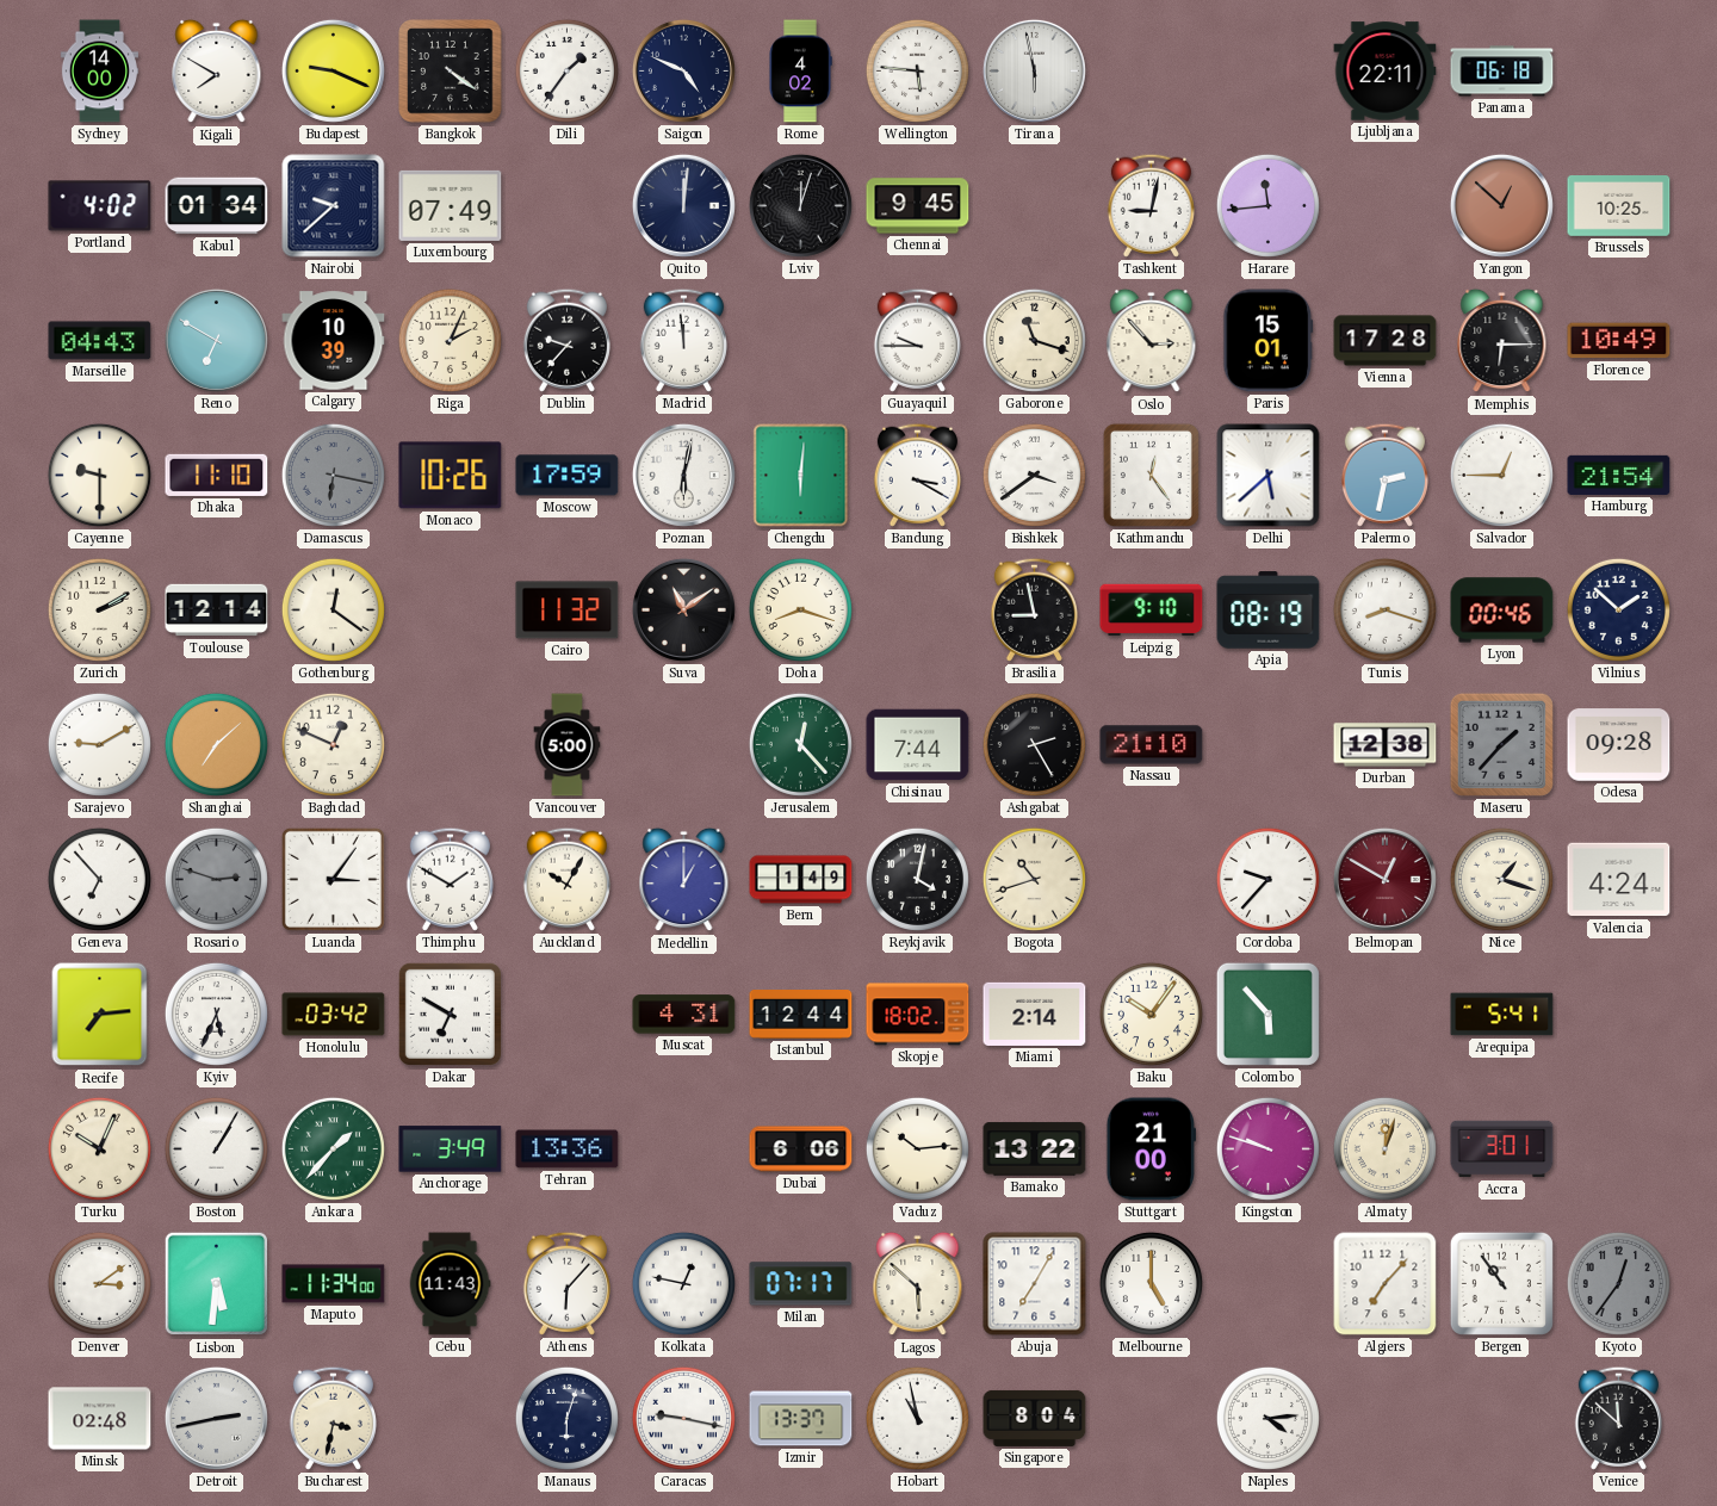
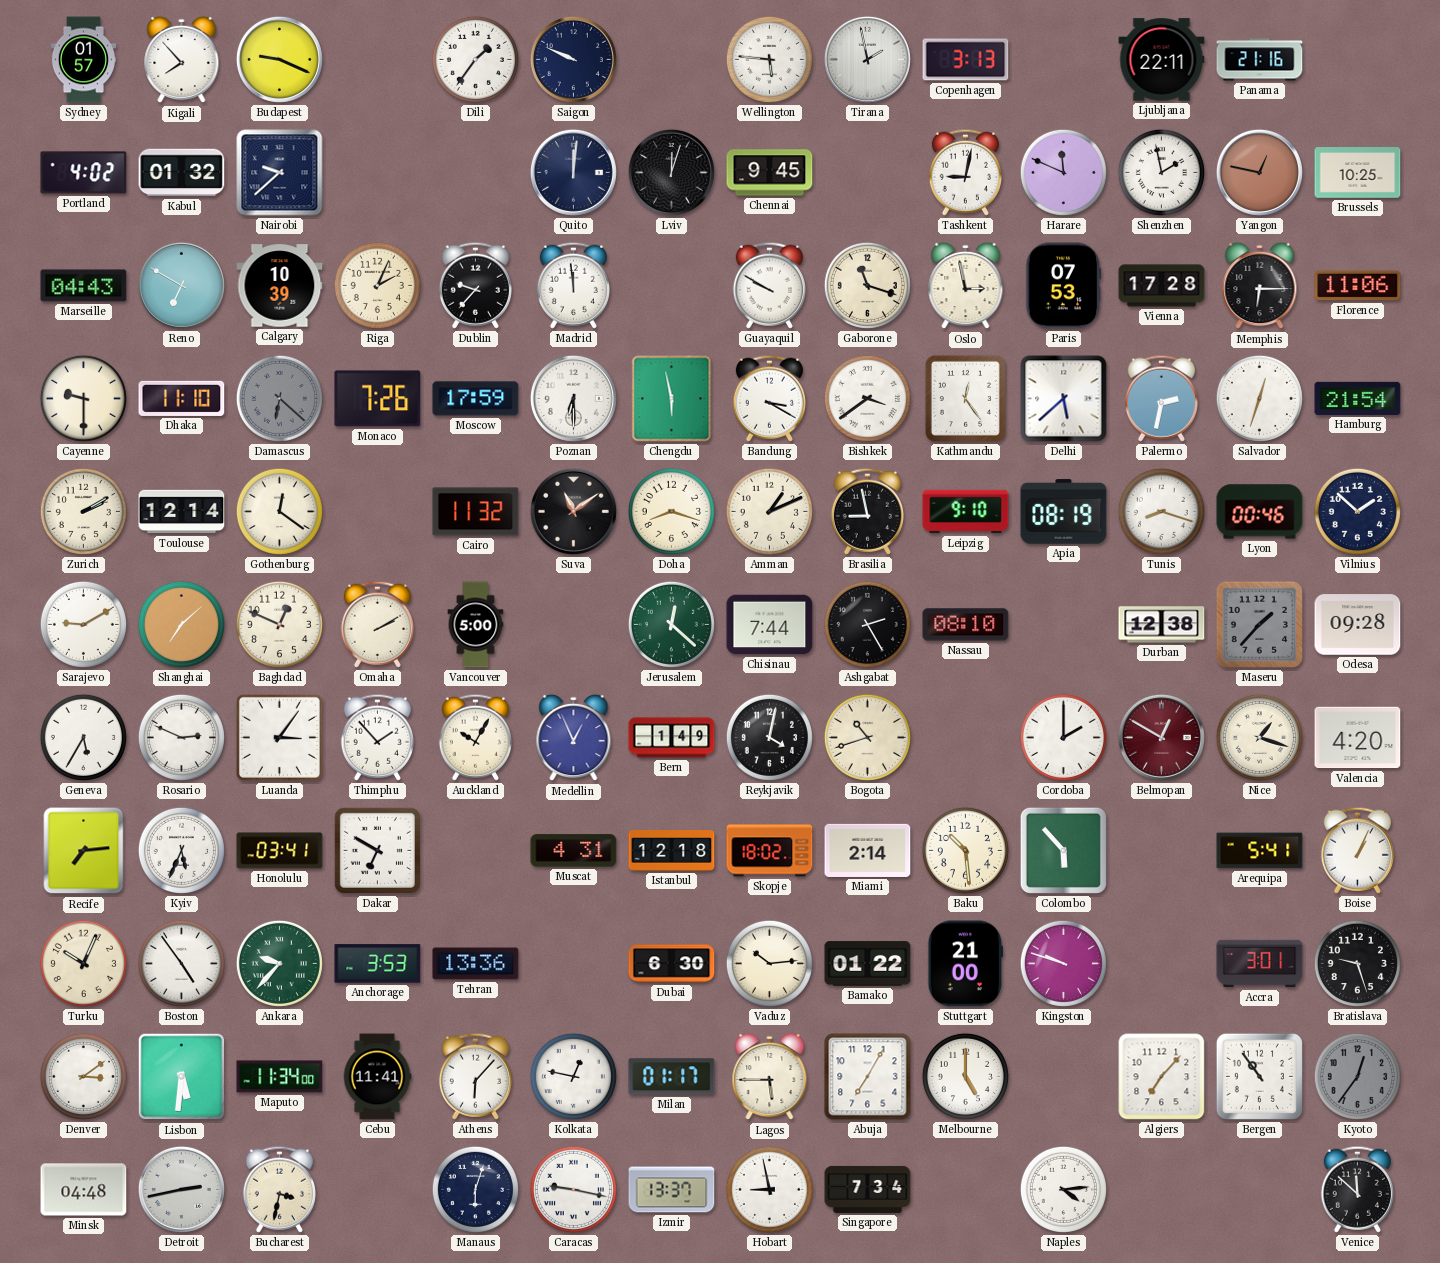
Sydney: 14:00 -> 01:57 (83, 60)
Kigali: 7:50 -> 7:53 (182, 60)
Bangkok: 4:21 -> none (451, 72)
Saigon: 4:49 -> 9:49 (573, 59)
Rome: 4:02 -> none (800, 72)
Tirana: 5:58 -> 1:58 (867, 59)
Copenhagen: none -> 3:13 (966, 60)
Panama: 06:18 -> 21:16 (1260, 60)
Kabul: 01:34 -> 01:32 (182, 173)
Luxembourg: 07:49 -> none (451, 205)
Harare: 11:44 -> 11:49 (1063, 172)
Shenzhen: none -> 1:58 (1161, 172)
Yangon: 12:52 -> 12:47 (1259, 172)
Guayaquil: 9:45 -> 9:50 (769, 285)
Oslo: 2:53 -> 2:58 (966, 286)
Paris: 15:01 -> 07:53 (1064, 286)
Florence: 10:49 -> 11:06 (1358, 286)
Damascus: 6:17 -> 6:22 (279, 398)
Monaco: 10:26 -> 7:26 (378, 399)
Poznan: 6:02 -> 6:30 (573, 398)
Chengdu: 6:01 -> 5:58 (672, 399)
Salvador: 12:45 -> 12:33 (1259, 398)
Amman: none -> 1:11 (769, 511)
Omaha: none -> 2:10 (377, 624)
Jerusalem: 12:23 -> 12:22 (671, 624)
Nassau: 21:10 -> 08:10 (966, 625)
Geneva: 6:53 -> 5:35 (83, 737)
Rosario: 2:48 -> 2:49 (181, 737)
Rosario dial: grey -> white (181, 737)
Thimphu: 1:50 -> 1:53 (377, 737)
Medellin: 1:00 -> 12:56 (574, 738)
Cordoba: 9:37 -> 2:00 (1063, 737)
Valencia: 4:24 -> 4:20 (1358, 738)
Honolulu: 03:42 -> 03:41 (280, 851)
Istanbul: 12:44 -> 12:18 (672, 851)
Baku: 10:06 -> 10:29 (965, 850)
Boise: none -> 1:04 (1357, 850)
Boston: 1:05 -> 4:54 (181, 963)
Ankara: 1:37 -> 9:37 (279, 963)
Anchorage: 3:49 -> 3:53 (378, 964)
Dubai: 6:06 -> 6:30 (672, 964)
Bamako: 13:22 -> 01:22 (868, 964)
Almaty: 12:03 -> none (1384, 1148)
Bratislava: none -> 9:27 (1357, 963)
Cebu: 11:43 -> 11:41 (377, 1077)
Milan: 07:17 -> 01:17 (672, 1077)
Lagos: 5:52 -> 5:45 (770, 1077)
Minsk: 02:48 -> 04:48 (84, 1190)
Hobart: 10:58 -> 8:58 (769, 1189)
Singapore: 8:04 -> 7:34 (868, 1189)
